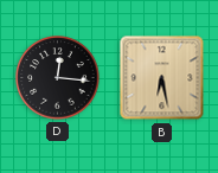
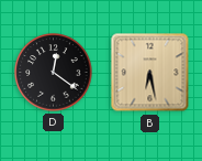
D: 12:16 -> 12:21 (54, 73)
